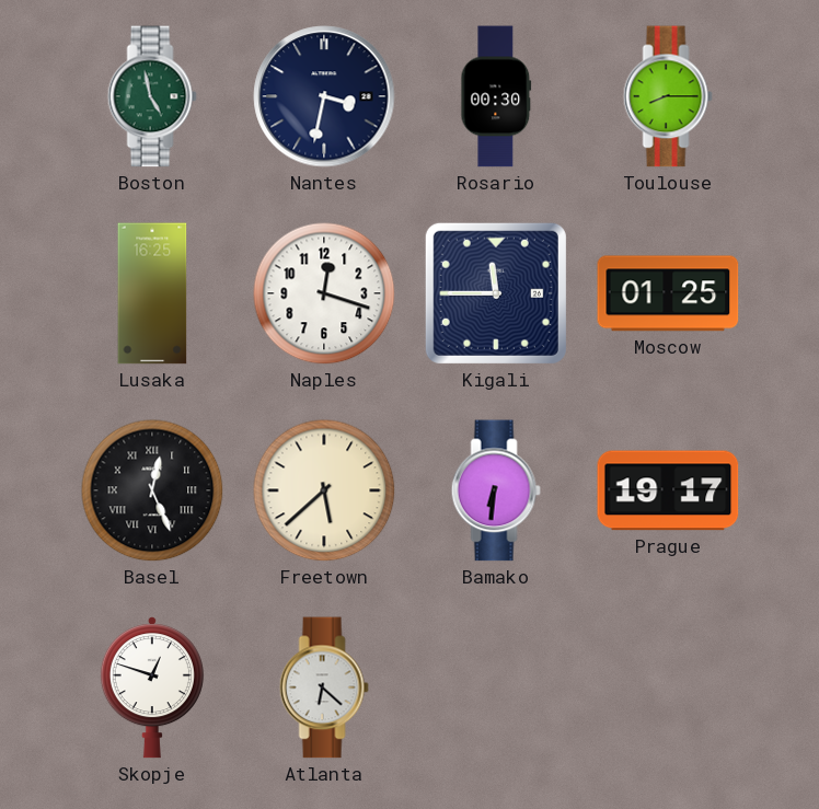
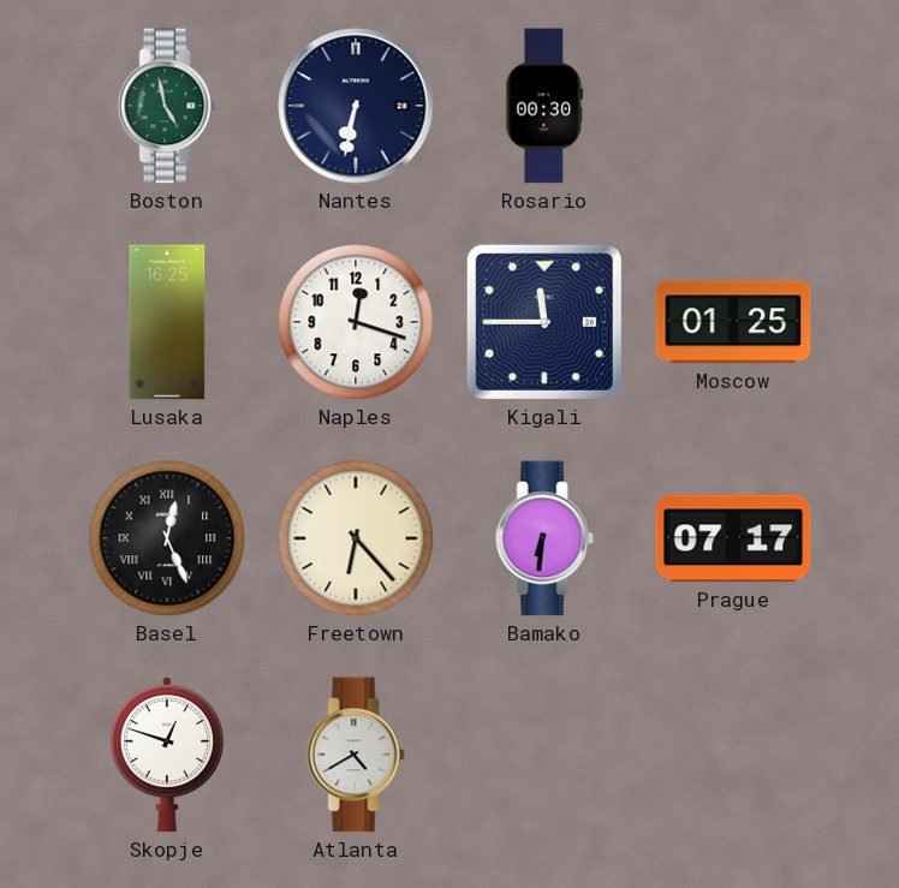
Nantes: 3:32 -> 6:32 (356, 106)
Toulouse: 8:15 -> none (668, 96)
Freetown: 5:38 -> 6:23 (356, 538)
Prague: 19:17 -> 07:17 (733, 538)
Atlanta: 6:22 -> 4:40 (356, 755)
